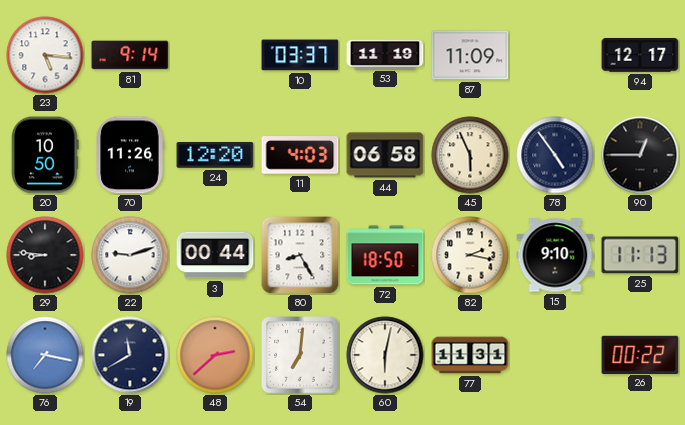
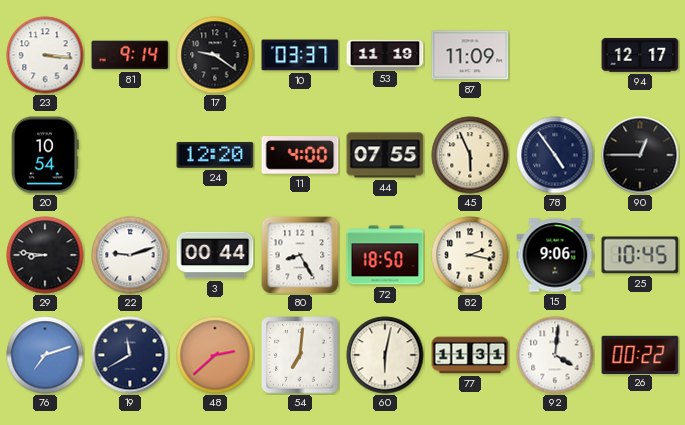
23: 5:16 -> 3:16 (45, 55)
17: none -> 9:21 (215, 55)
20: 10:50 -> 10:54 (45, 155)
70: 11:26 -> none (130, 155)
11: 4:03 -> 4:00 (300, 155)
44: 06:58 -> 07:55 (385, 155)
15: 9:10 -> 9:06 (555, 255)
25: 11:13 -> 10:45 (640, 255)
76: 7:17 -> 7:12 (45, 355)
92: none -> 4:01 (555, 355)
